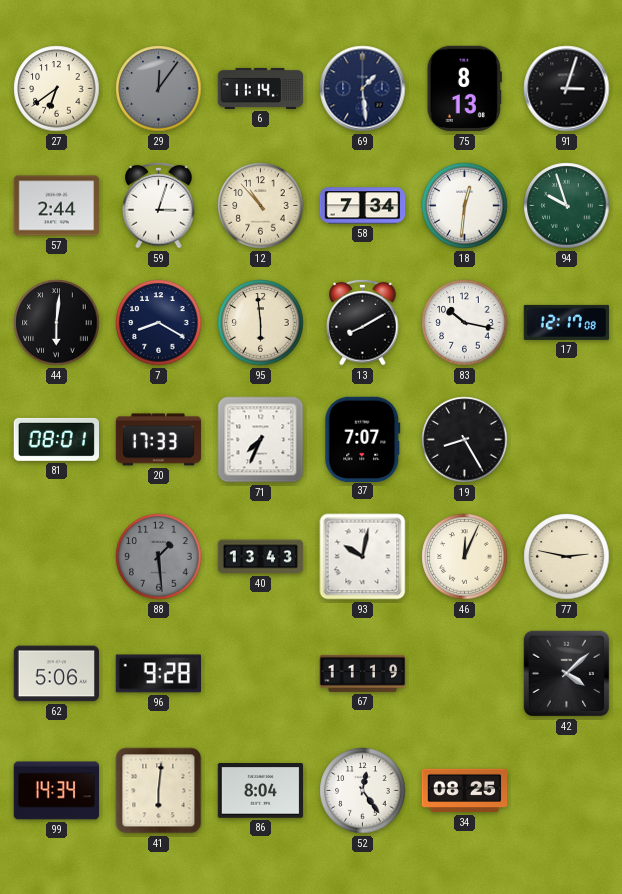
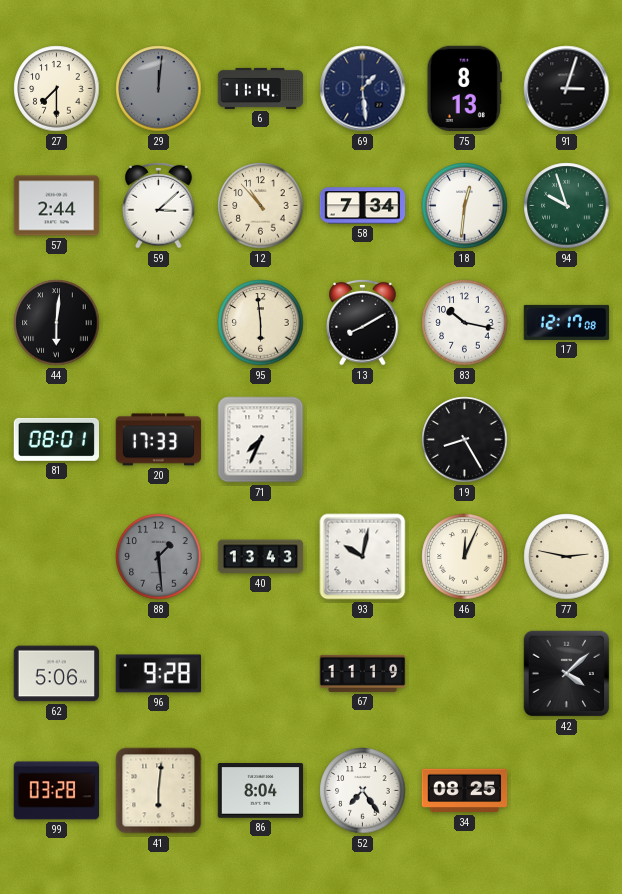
27: 6:39 -> 7:30 (57, 89)
29: 12:06 -> 12:01 (159, 89)
59: 3:03 -> 3:08 (159, 205)
7: 8:20 -> none (159, 323)
37: 7:07 -> none (363, 439)
99: 14:34 -> 03:28 (57, 791)
52: 12:24 -> 7:24 (363, 791)
